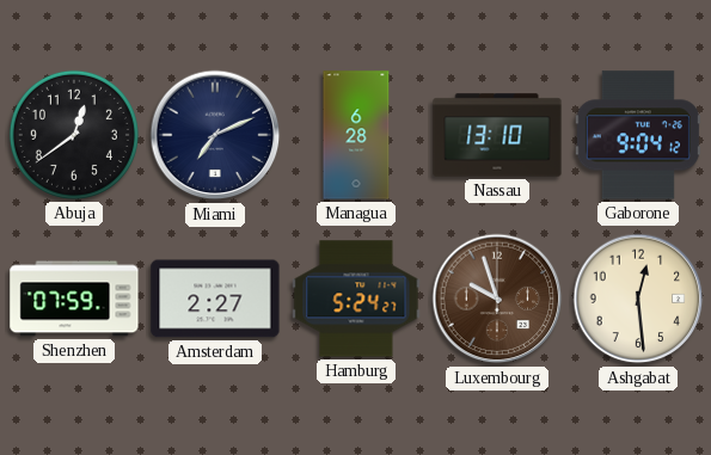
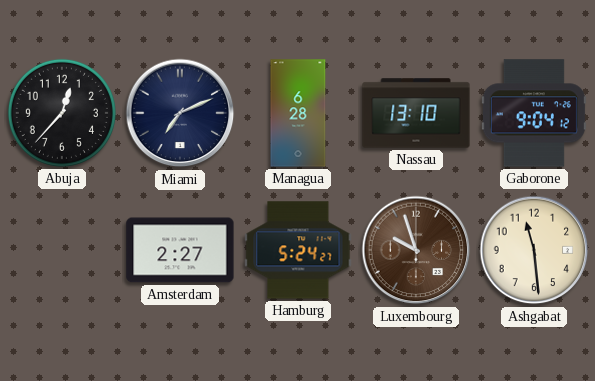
Abuja: 12:39 -> 12:37 (62, 113)
Shenzhen: 07:59 -> none (74, 299)
Ashgabat: 12:29 -> 11:29 (534, 250)
